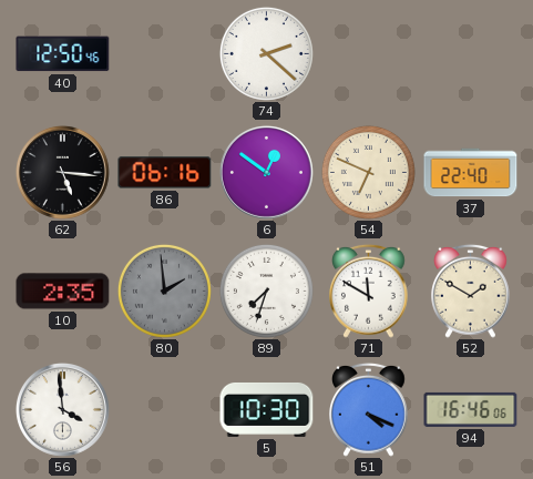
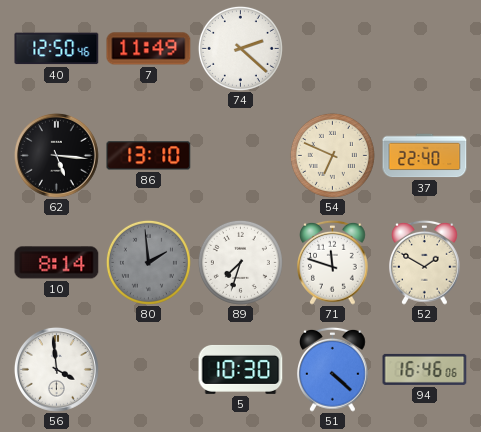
7: none -> 11:49 (149, 49)
86: 06:16 -> 13:10 (149, 156)
6: 12:51 -> none (266, 172)
10: 2:35 -> 8:14 (57, 263)
71: 11:50 -> 11:48 (333, 262)
51: 4:19 -> 4:22 (333, 369)
